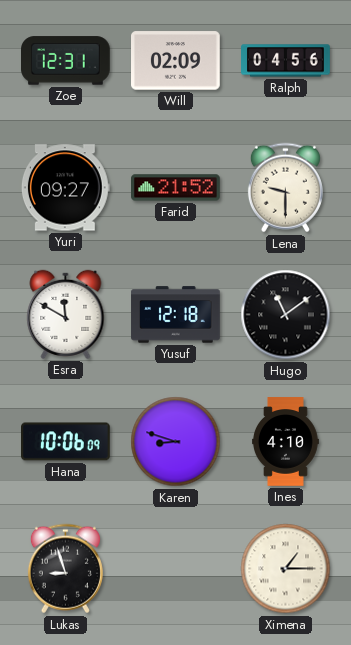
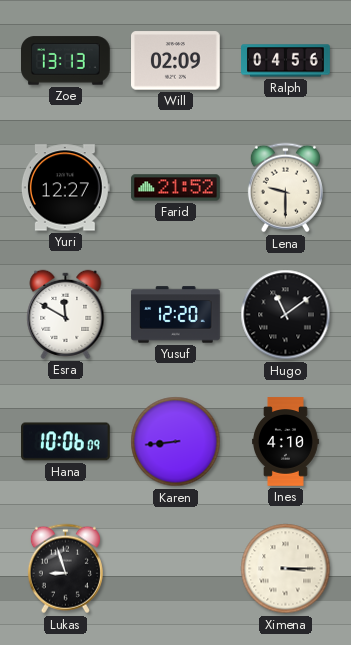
Zoe: 12:31 -> 13:13 (66, 61)
Yuri: 09:27 -> 12:27 (65, 188)
Yusuf: 12:18 -> 12:20 (176, 315)
Karen: 8:48 -> 8:44 (176, 442)
Ximena: 1:15 -> 3:15 (286, 569)
